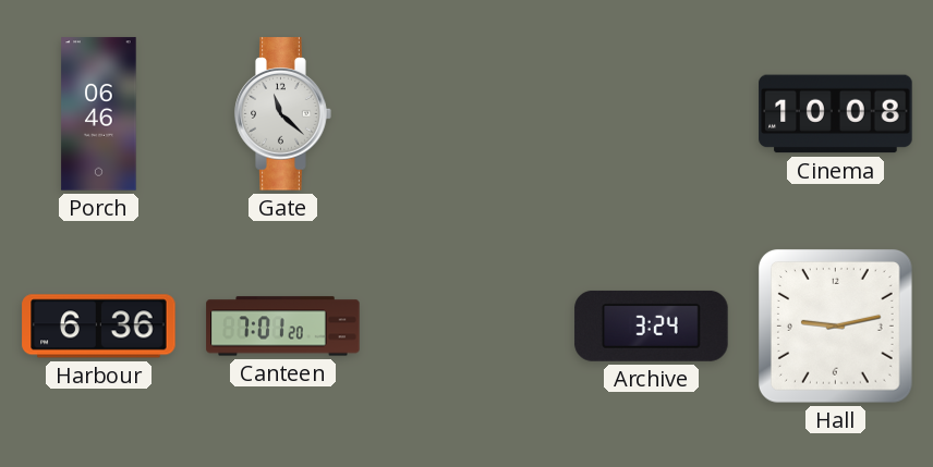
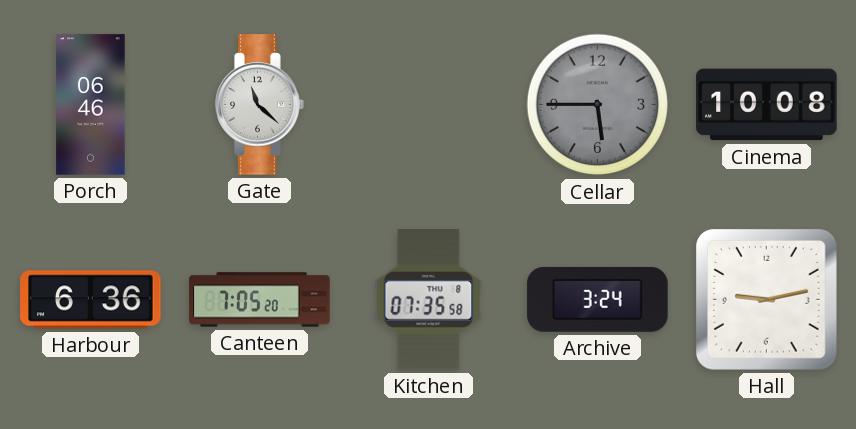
Cellar: none -> 5:45 (598, 105)
Canteen: 7:01 -> 7:05 (260, 300)
Kitchen: none -> 07:35 (429, 300)
